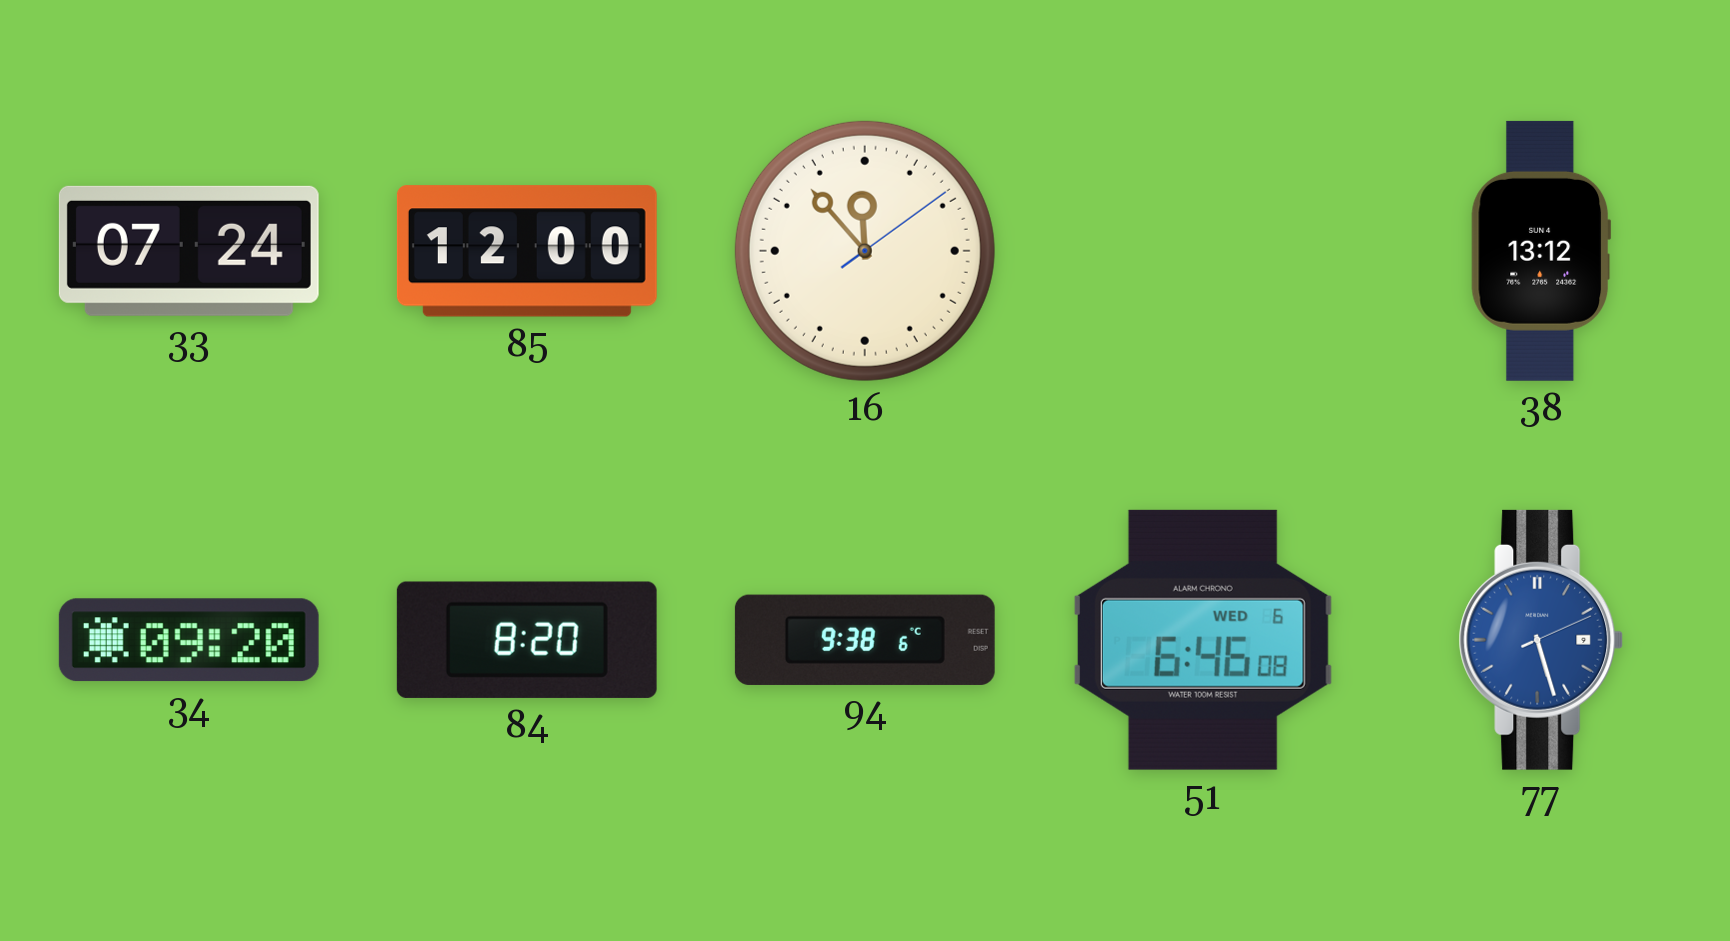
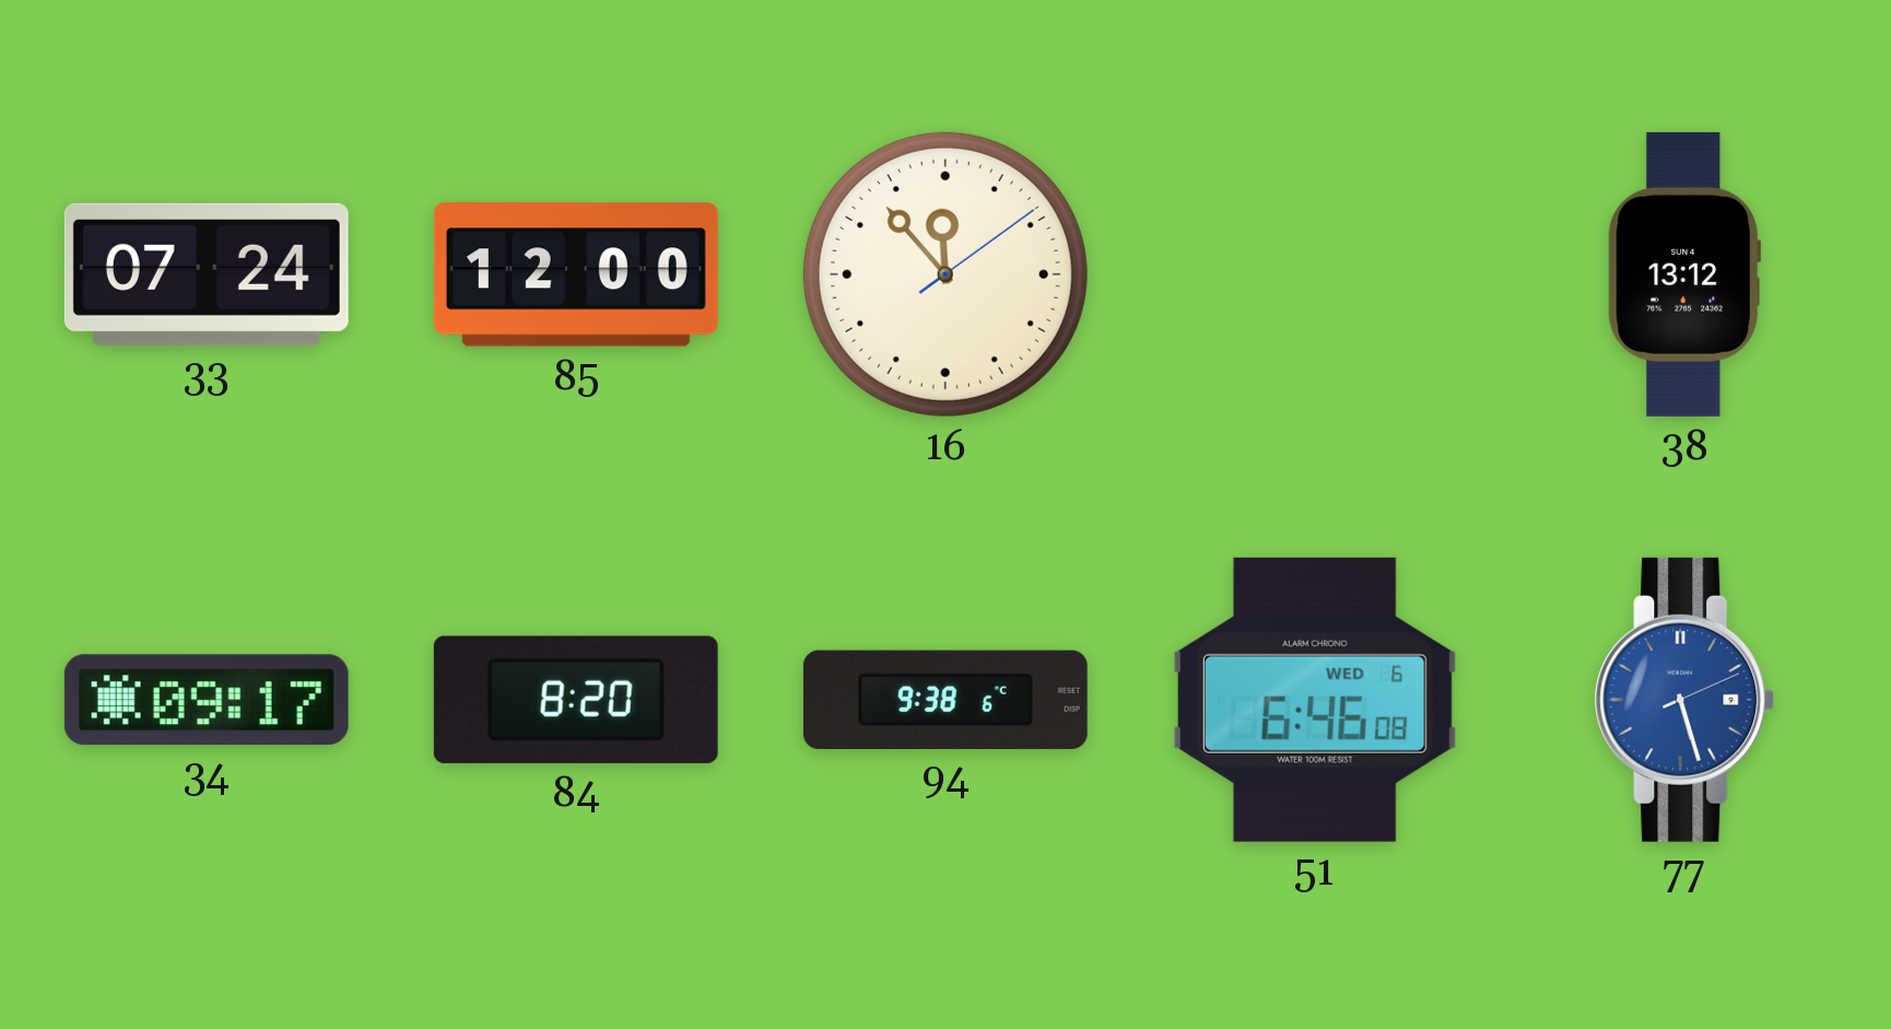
34: 09:20 -> 09:17 (207, 700)
